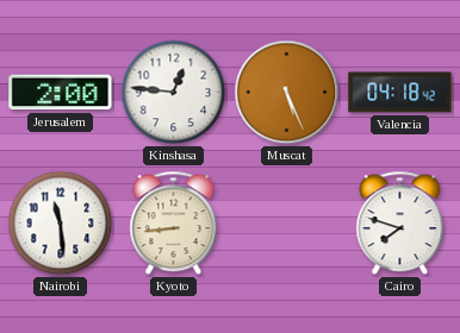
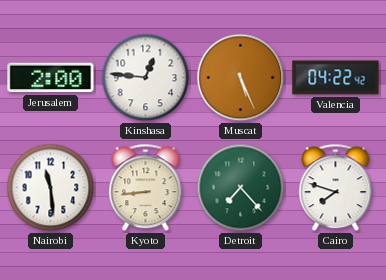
Valencia: 04:18 -> 04:22 (336, 78)
Detroit: none -> 7:23 (241, 188)
